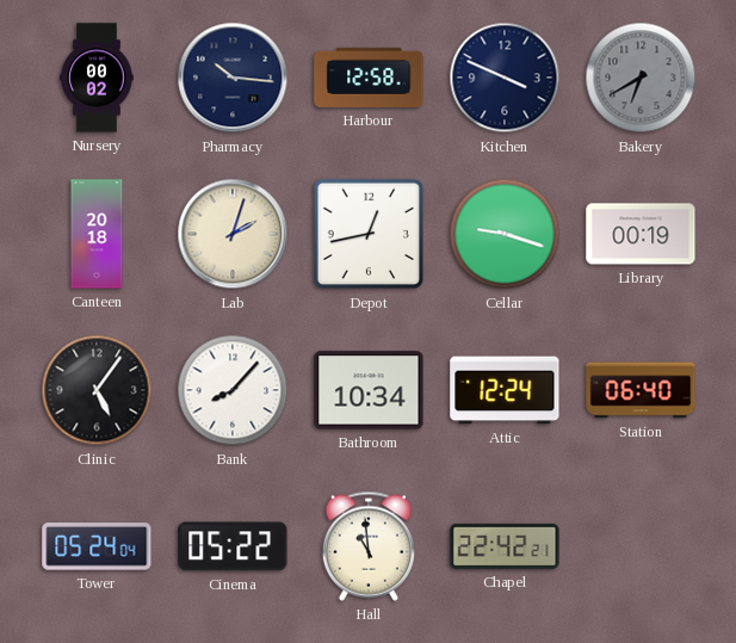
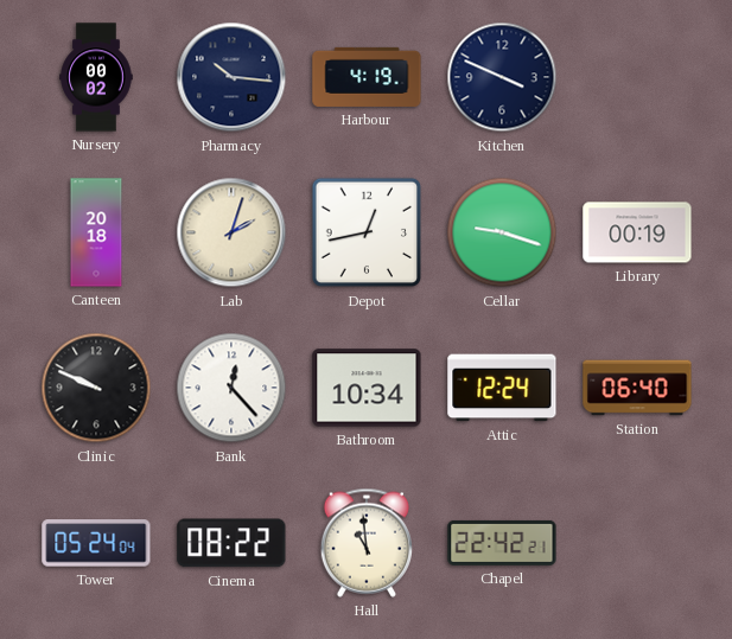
Harbour: 12:58 -> 4:19 (367, 77)
Bakery: 6:40 -> none (641, 78)
Clinic: 5:06 -> 9:49 (96, 388)
Bank: 8:07 -> 12:23 (231, 388)
Cinema: 05:22 -> 08:22 (231, 543)
